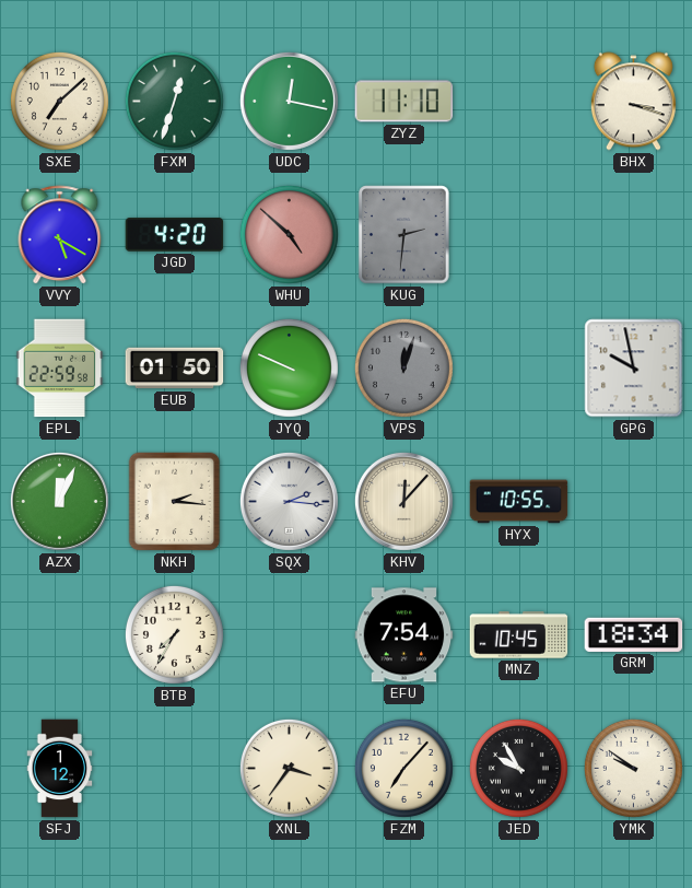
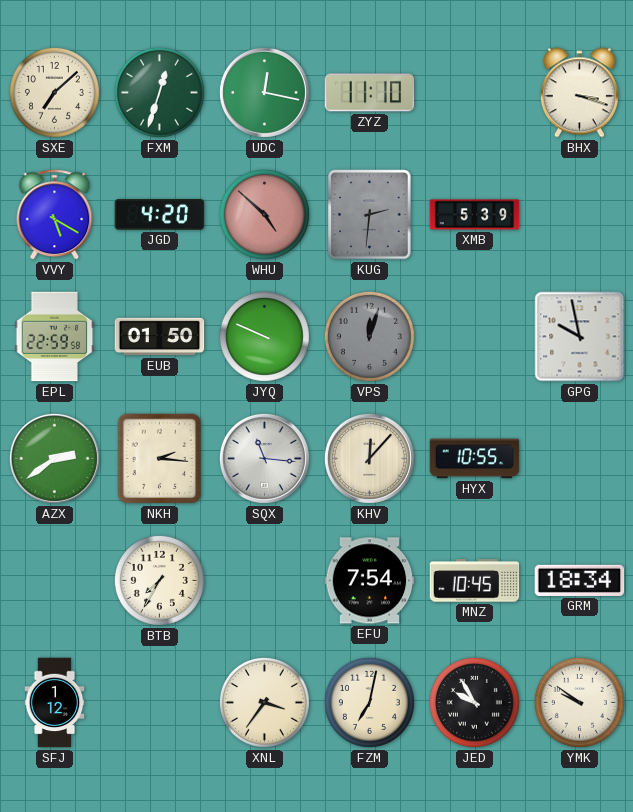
XMB: none -> 5:39 (475, 215)
AZX: 12:04 -> 2:39 (54, 458)
SQX: 2:16 -> 11:16 (264, 458)
FZM: 7:07 -> 7:02 (369, 702)
